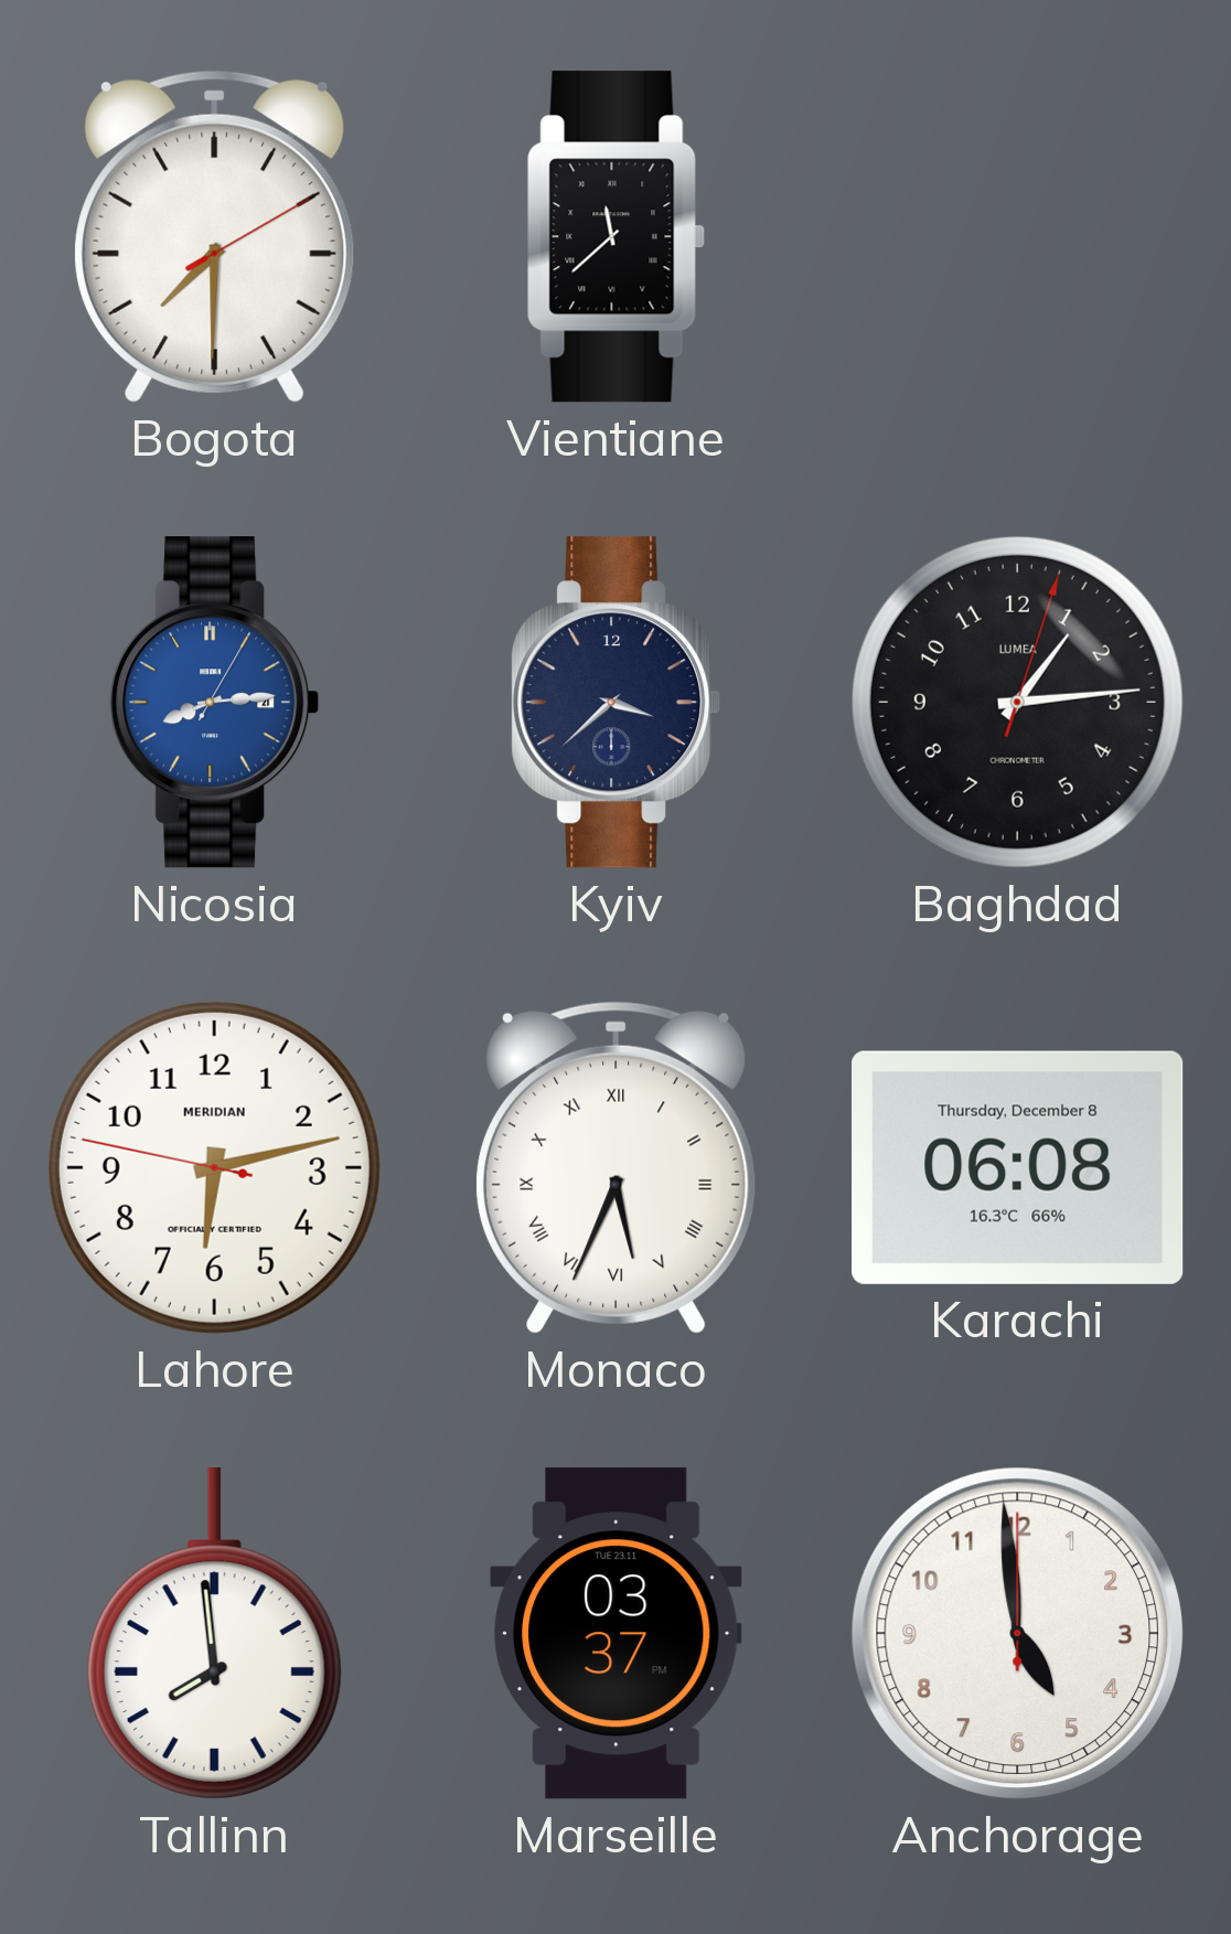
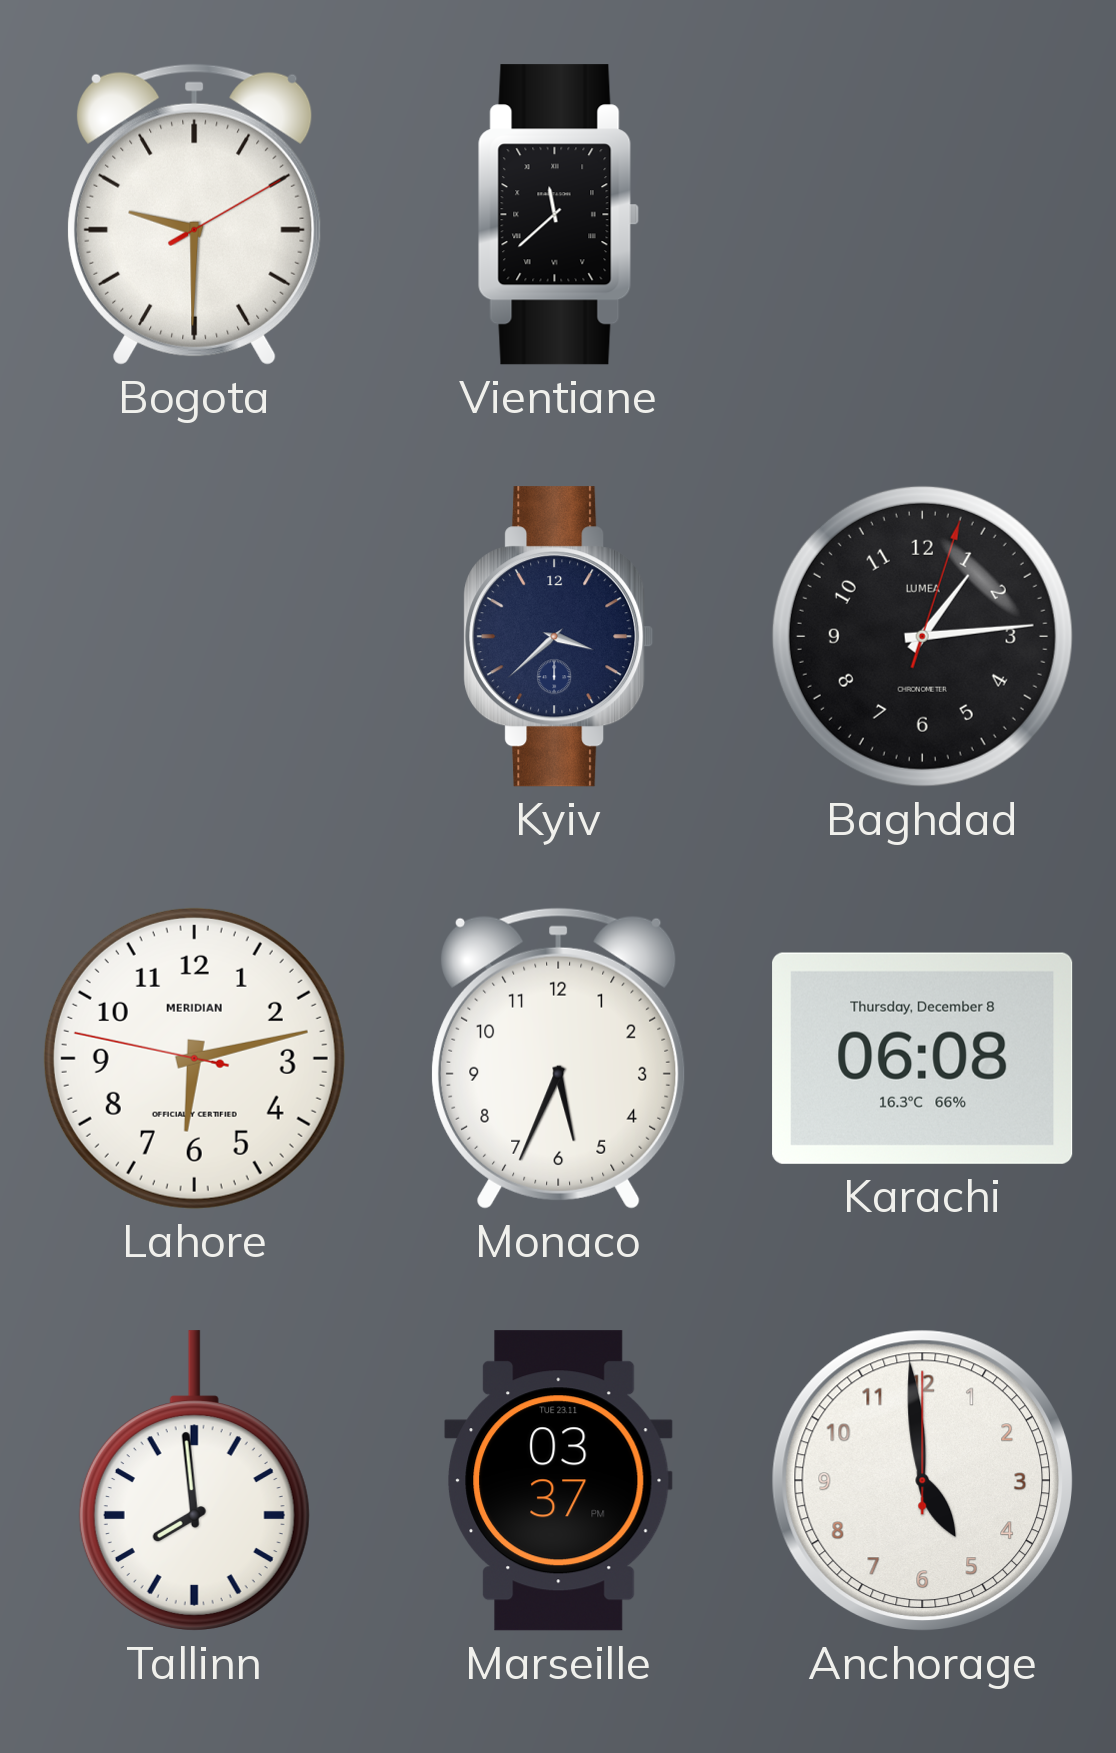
Bogota: 7:30 -> 9:30 (195, 214)
Nicosia: 8:14 -> none (215, 703)
Monaco numerals: Roman -> Arabic (559, 1058)
